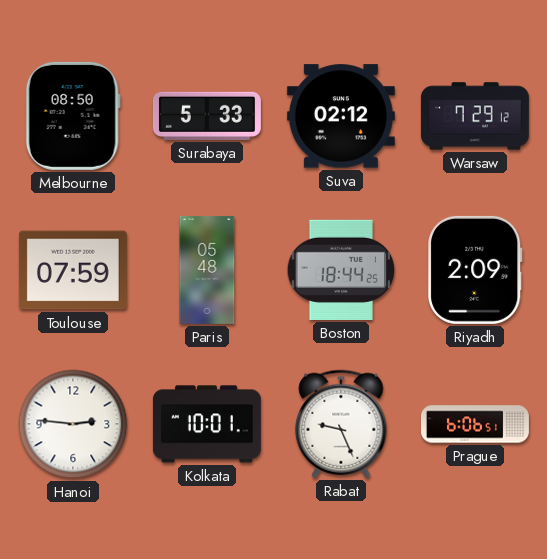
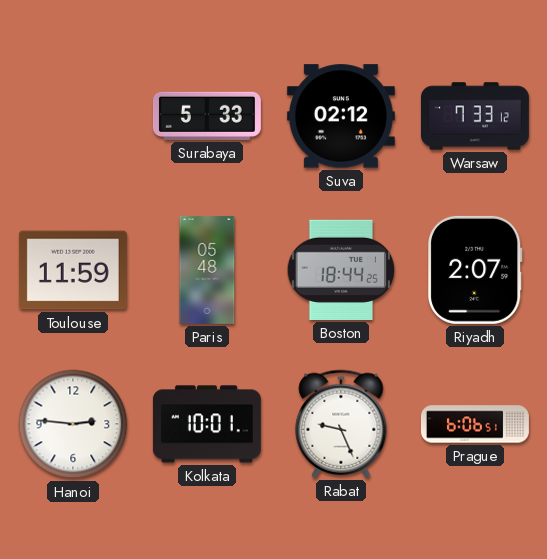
Melbourne: 08:50 -> none (73, 116)
Warsaw: 7:29 -> 7:33 (475, 116)
Toulouse: 07:59 -> 11:59 (73, 270)
Riyadh: 2:09 -> 2:07 (475, 270)
